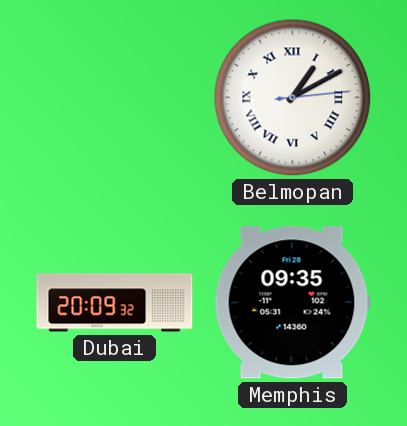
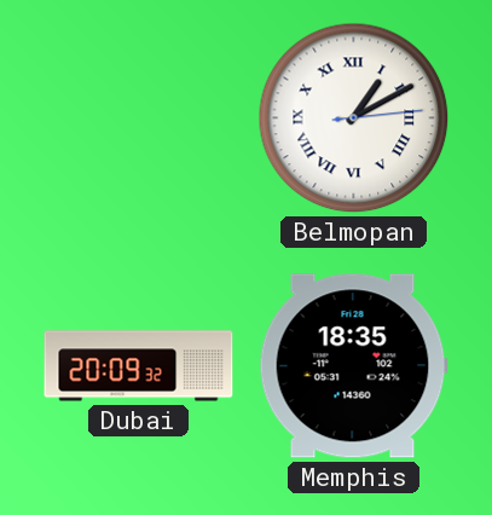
Memphis: 09:35 -> 18:35 (353, 366)
